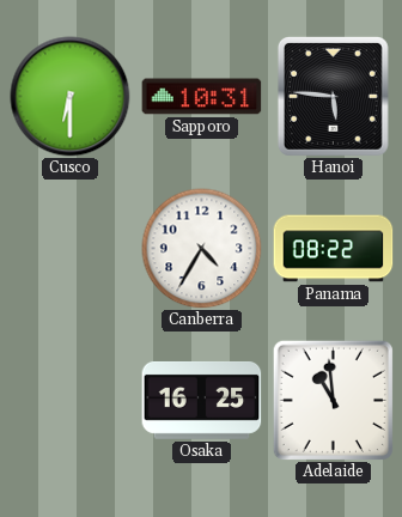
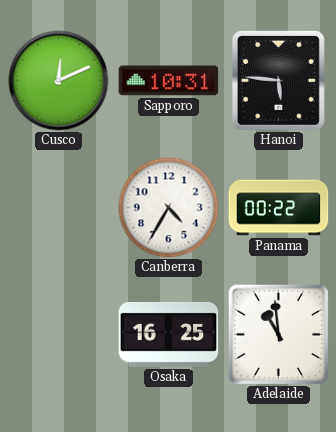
Cusco: 6:30 -> 12:11 (59, 81)
Panama: 08:22 -> 00:22 (279, 208)
